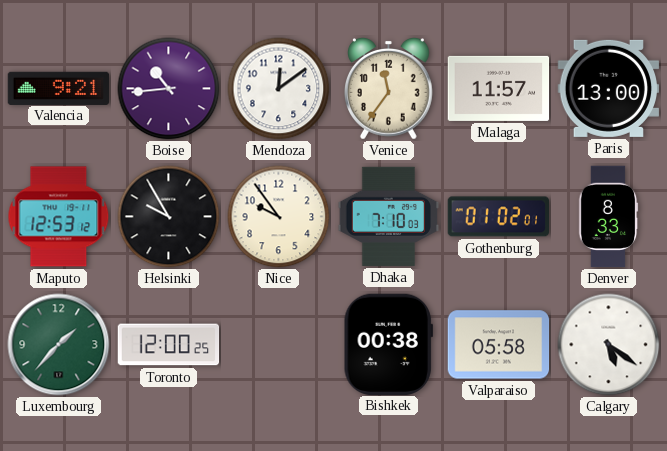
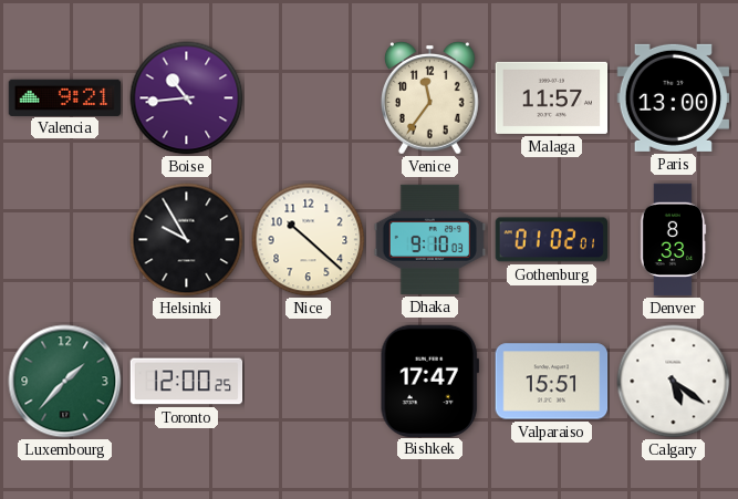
Mendoza: 12:09 -> none (279, 89)
Maputo: 12:53 -> none (59, 217)
Nice: 9:54 -> 10:22 (309, 240)
Dhaka: 7:10 -> 9:10 (430, 239)
Bishkek: 00:38 -> 17:47 (429, 381)
Valparaiso: 05:58 -> 15:51 (552, 382)
